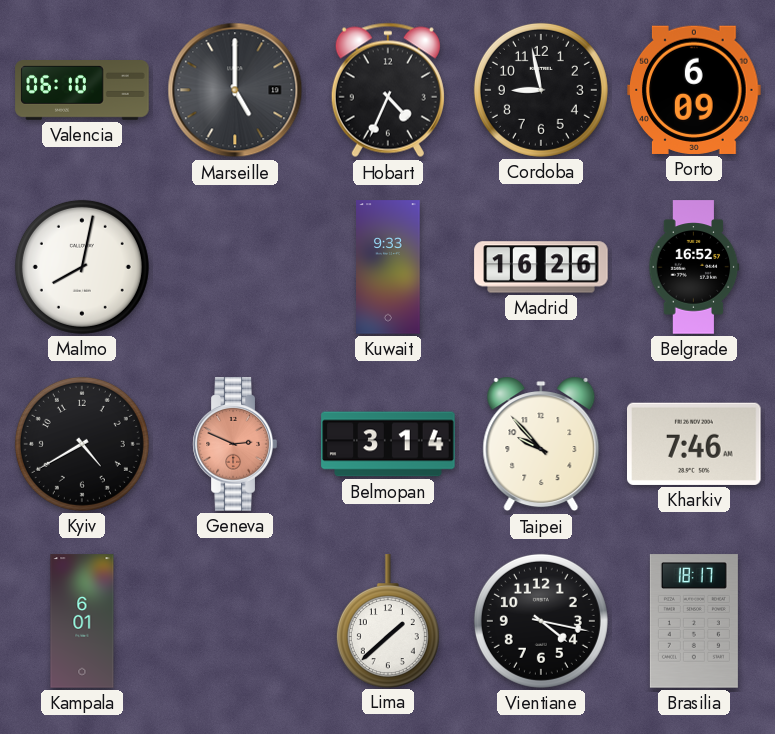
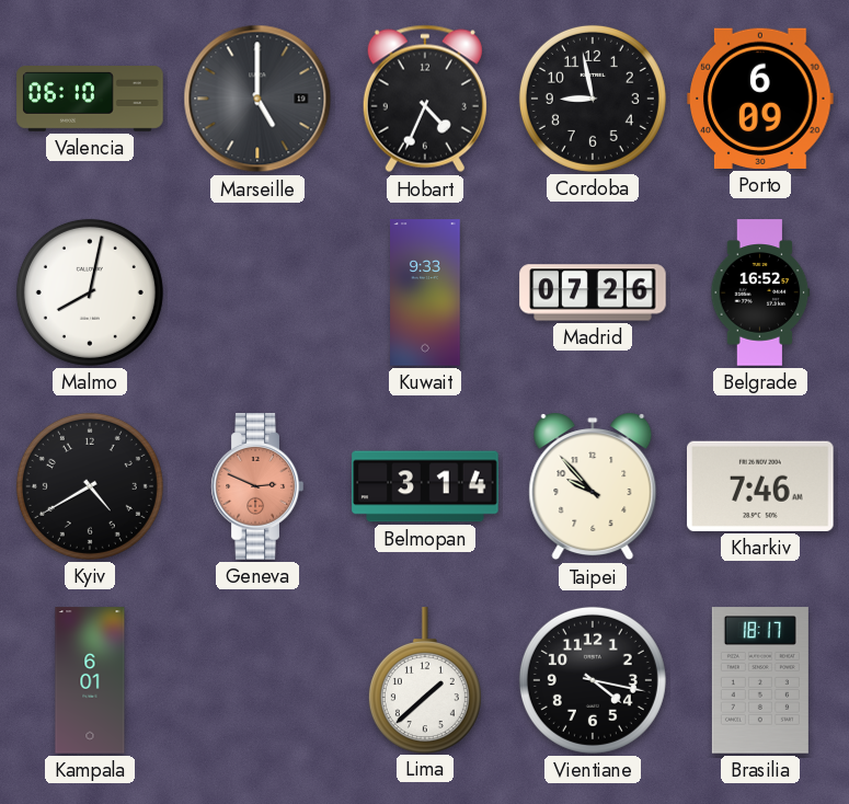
Madrid: 16:26 -> 07:26 (593, 292)
